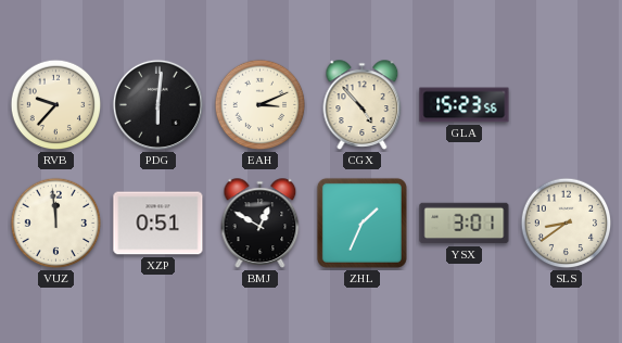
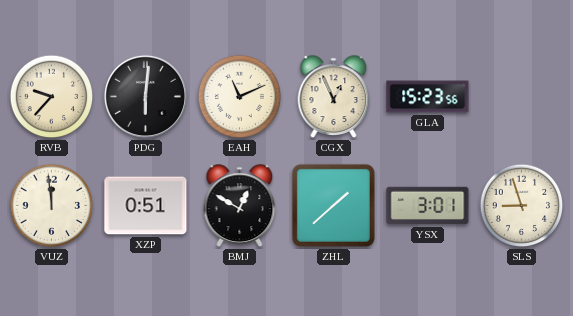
EAH: 3:11 -> 11:11 (240, 97)
CGX: 4:53 -> 12:56 (334, 97)
ZHL: 1:34 -> 1:38 (333, 205)
SLS: 8:39 -> 8:57 (522, 206)
